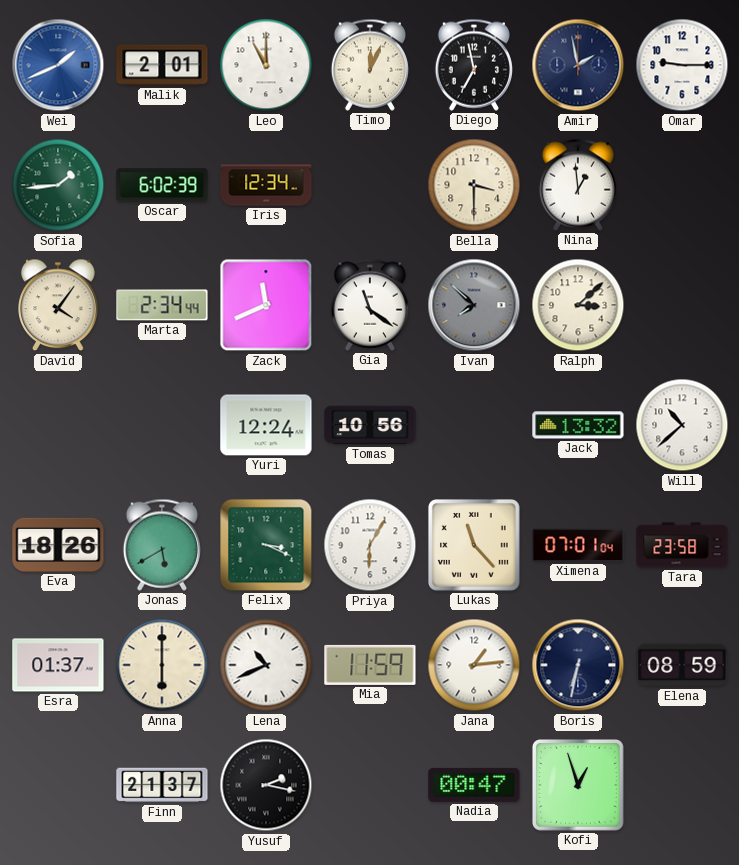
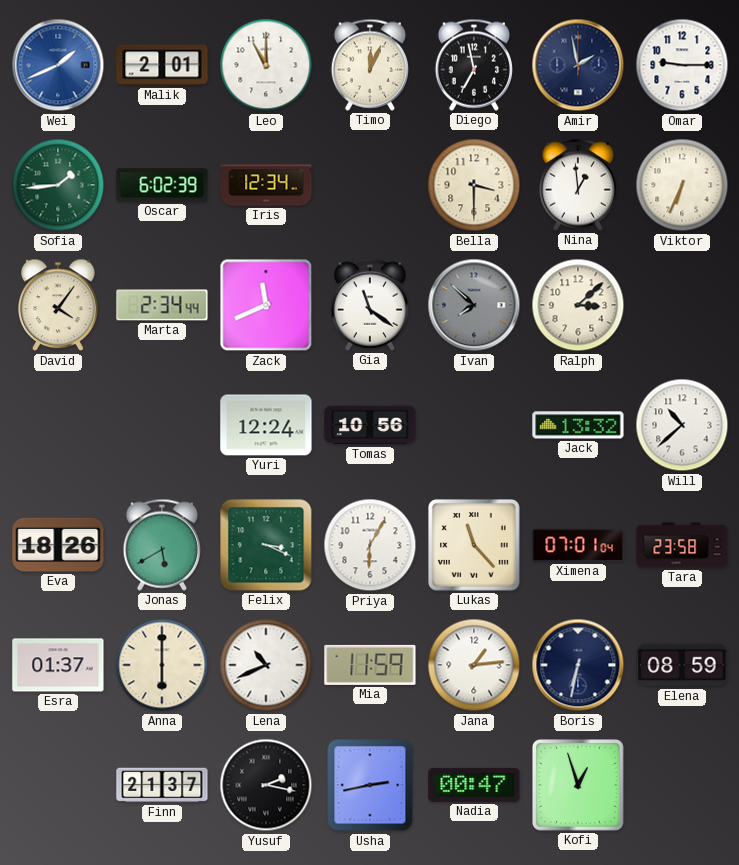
Viktor: none -> 6:34 (682, 185)
Usha: none -> 2:43 (370, 785)
